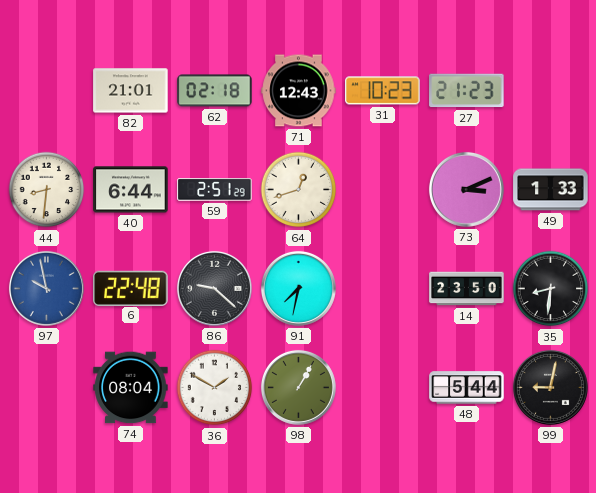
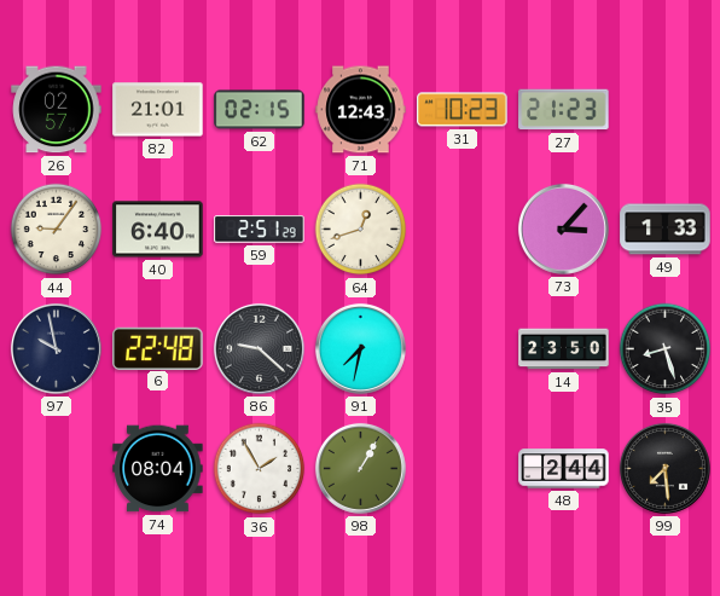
26: none -> 02:57 (57, 110)
62: 02:18 -> 02:15 (260, 110)
44: 8:31 -> 9:06 (57, 230)
40: 6:44 -> 6:40 (158, 230)
73: 3:11 -> 3:07 (563, 228)
97 dial: blue -> navy (56, 348)
35: 8:31 -> 8:27 (666, 349)
36: 1:50 -> 1:55 (260, 469)
48: 5:44 -> 2:44 (564, 469)
99: 9:02 -> 7:29 (664, 468)
